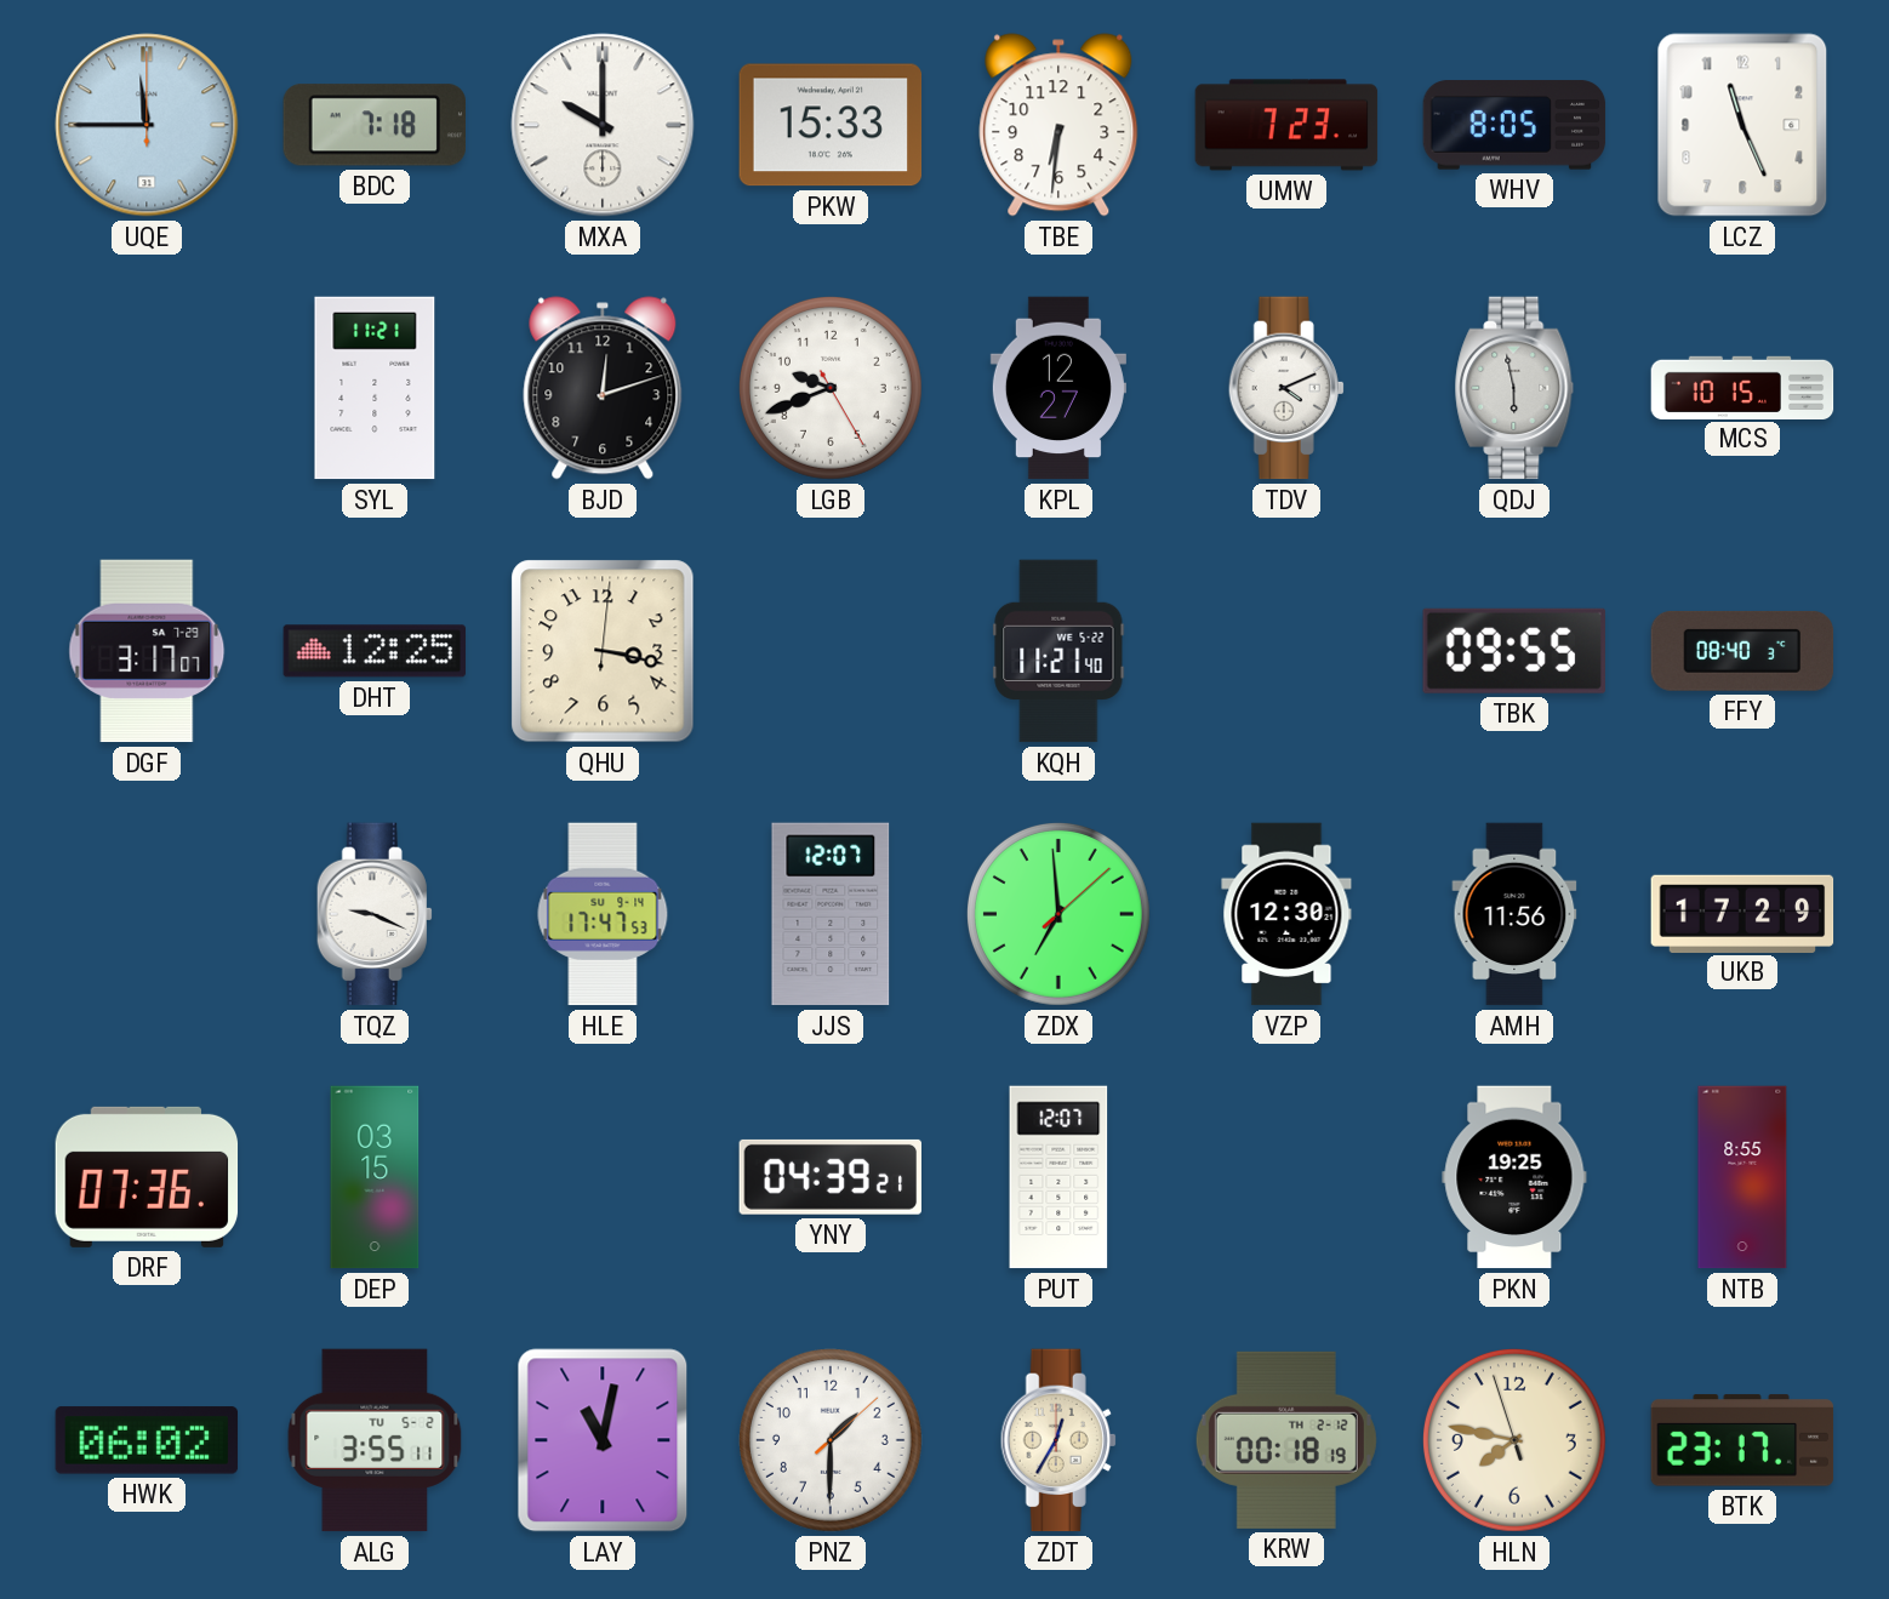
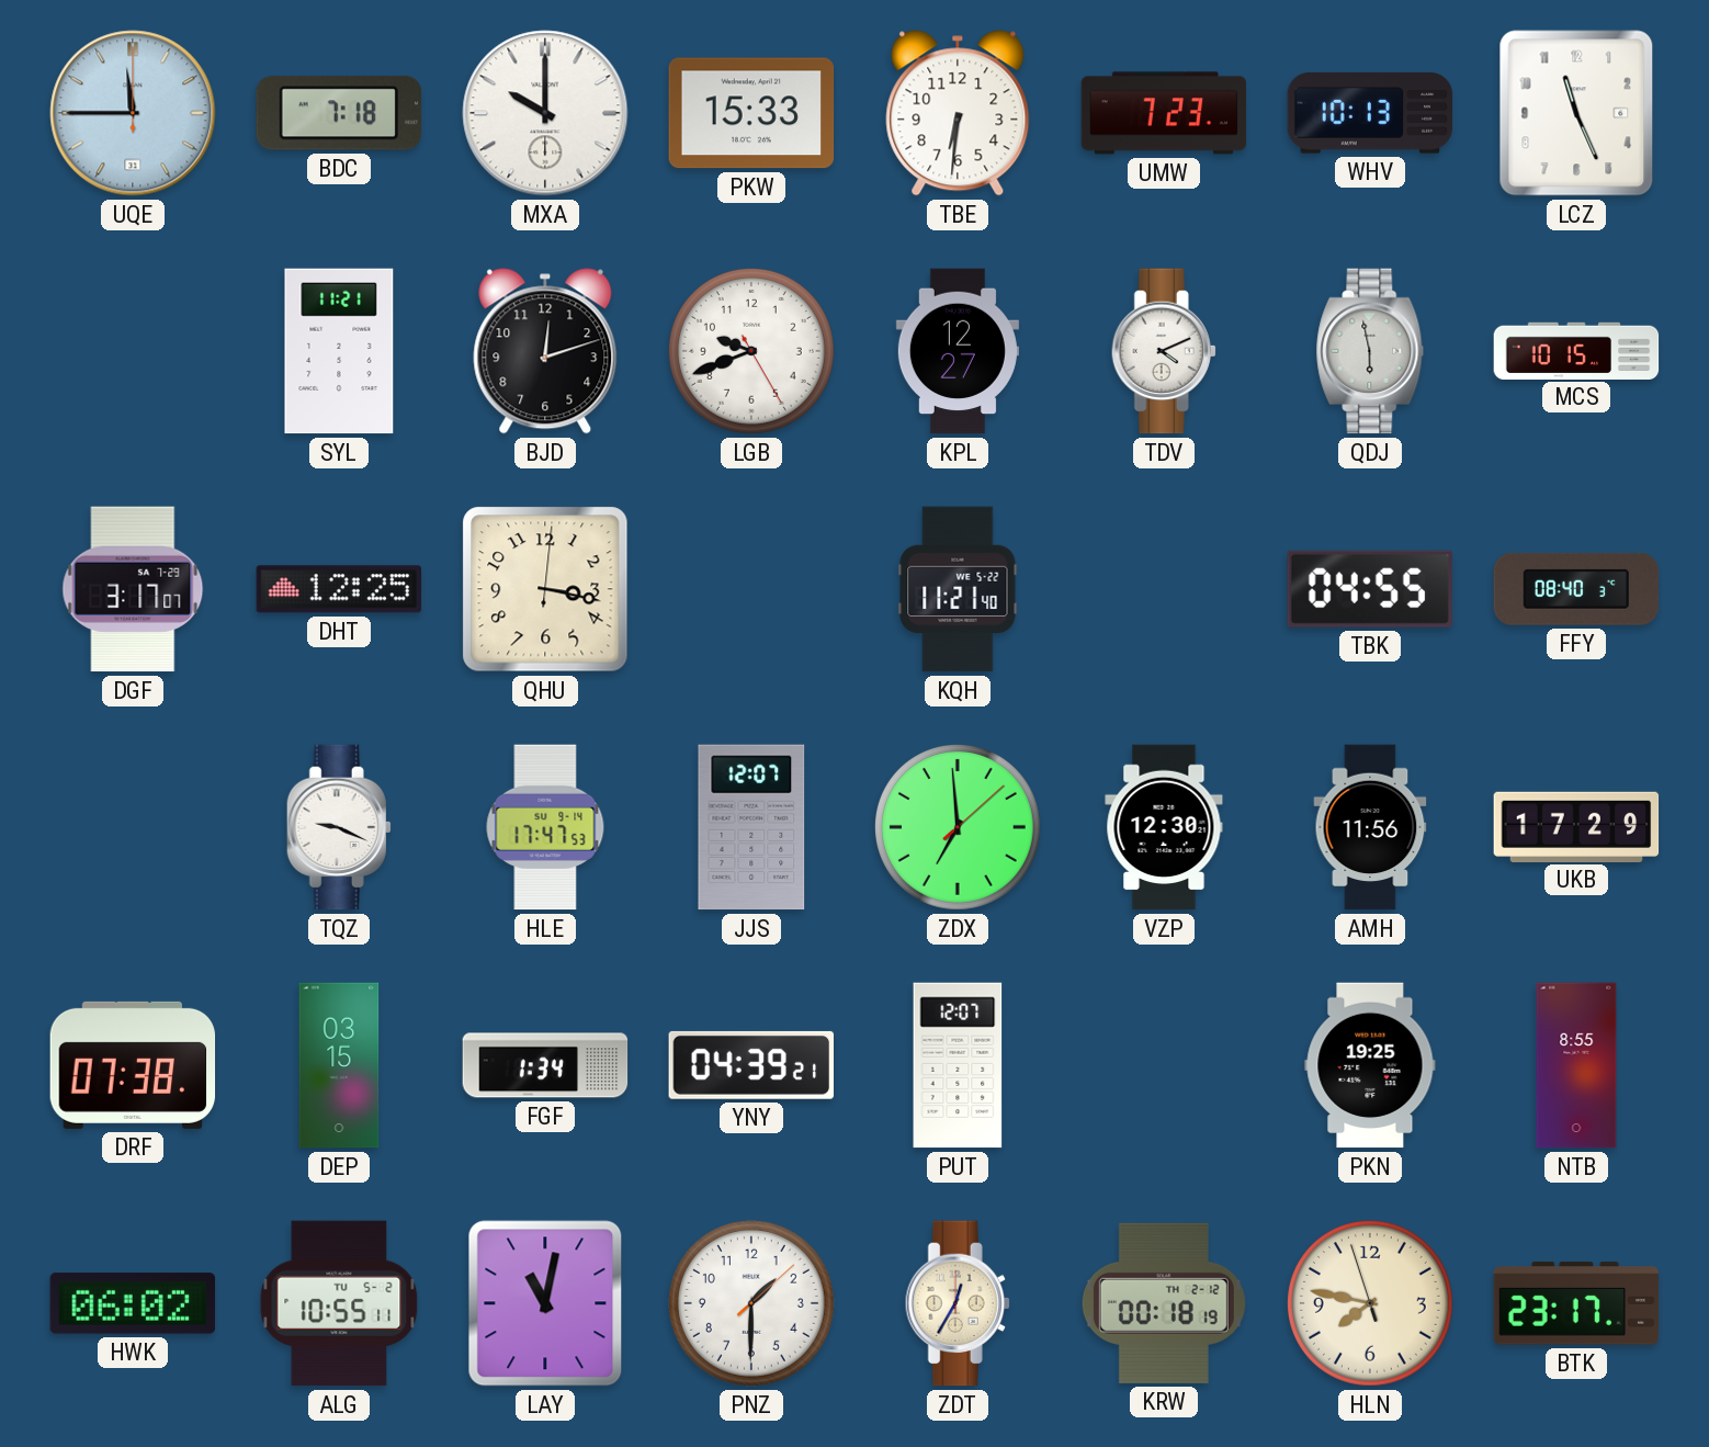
WHV: 8:05 -> 10:13 (1370, 113)
TBK: 09:55 -> 04:55 (1370, 589)
DRF: 07:36 -> 07:38 (133, 1065)
FGF: none -> 1:34 (545, 1065)
ALG: 3:55 -> 10:55 (339, 1303)
